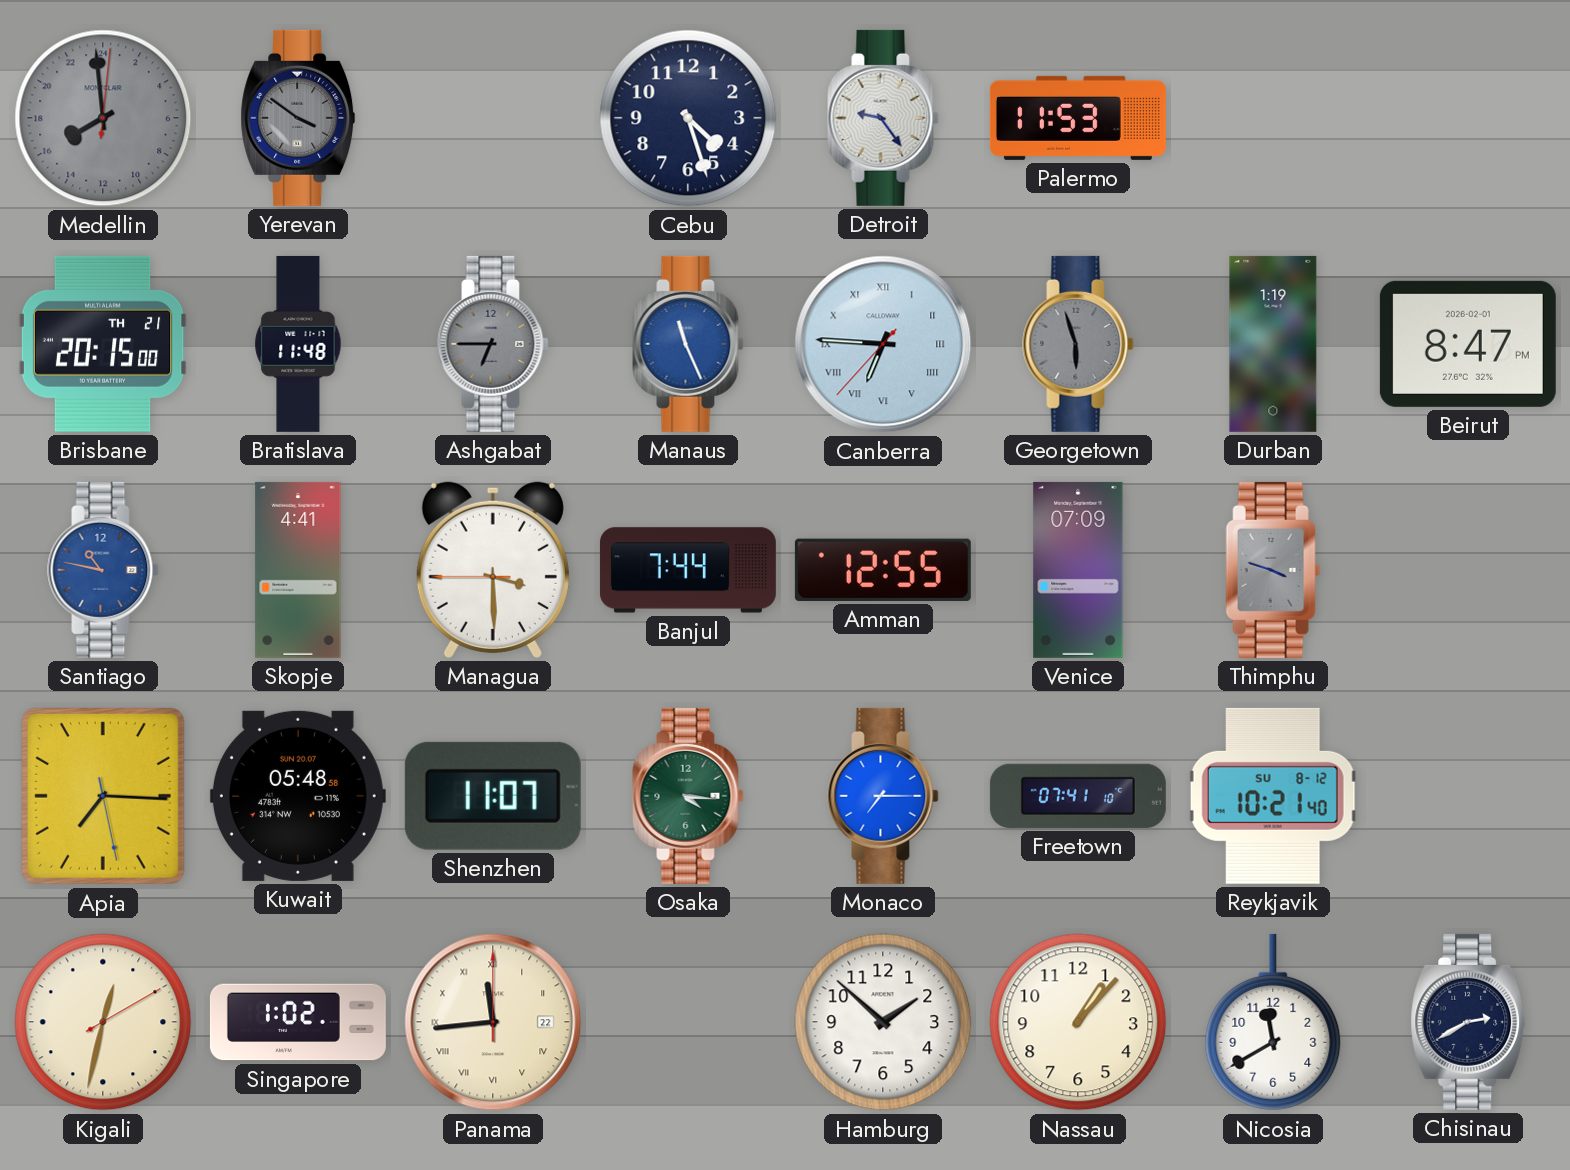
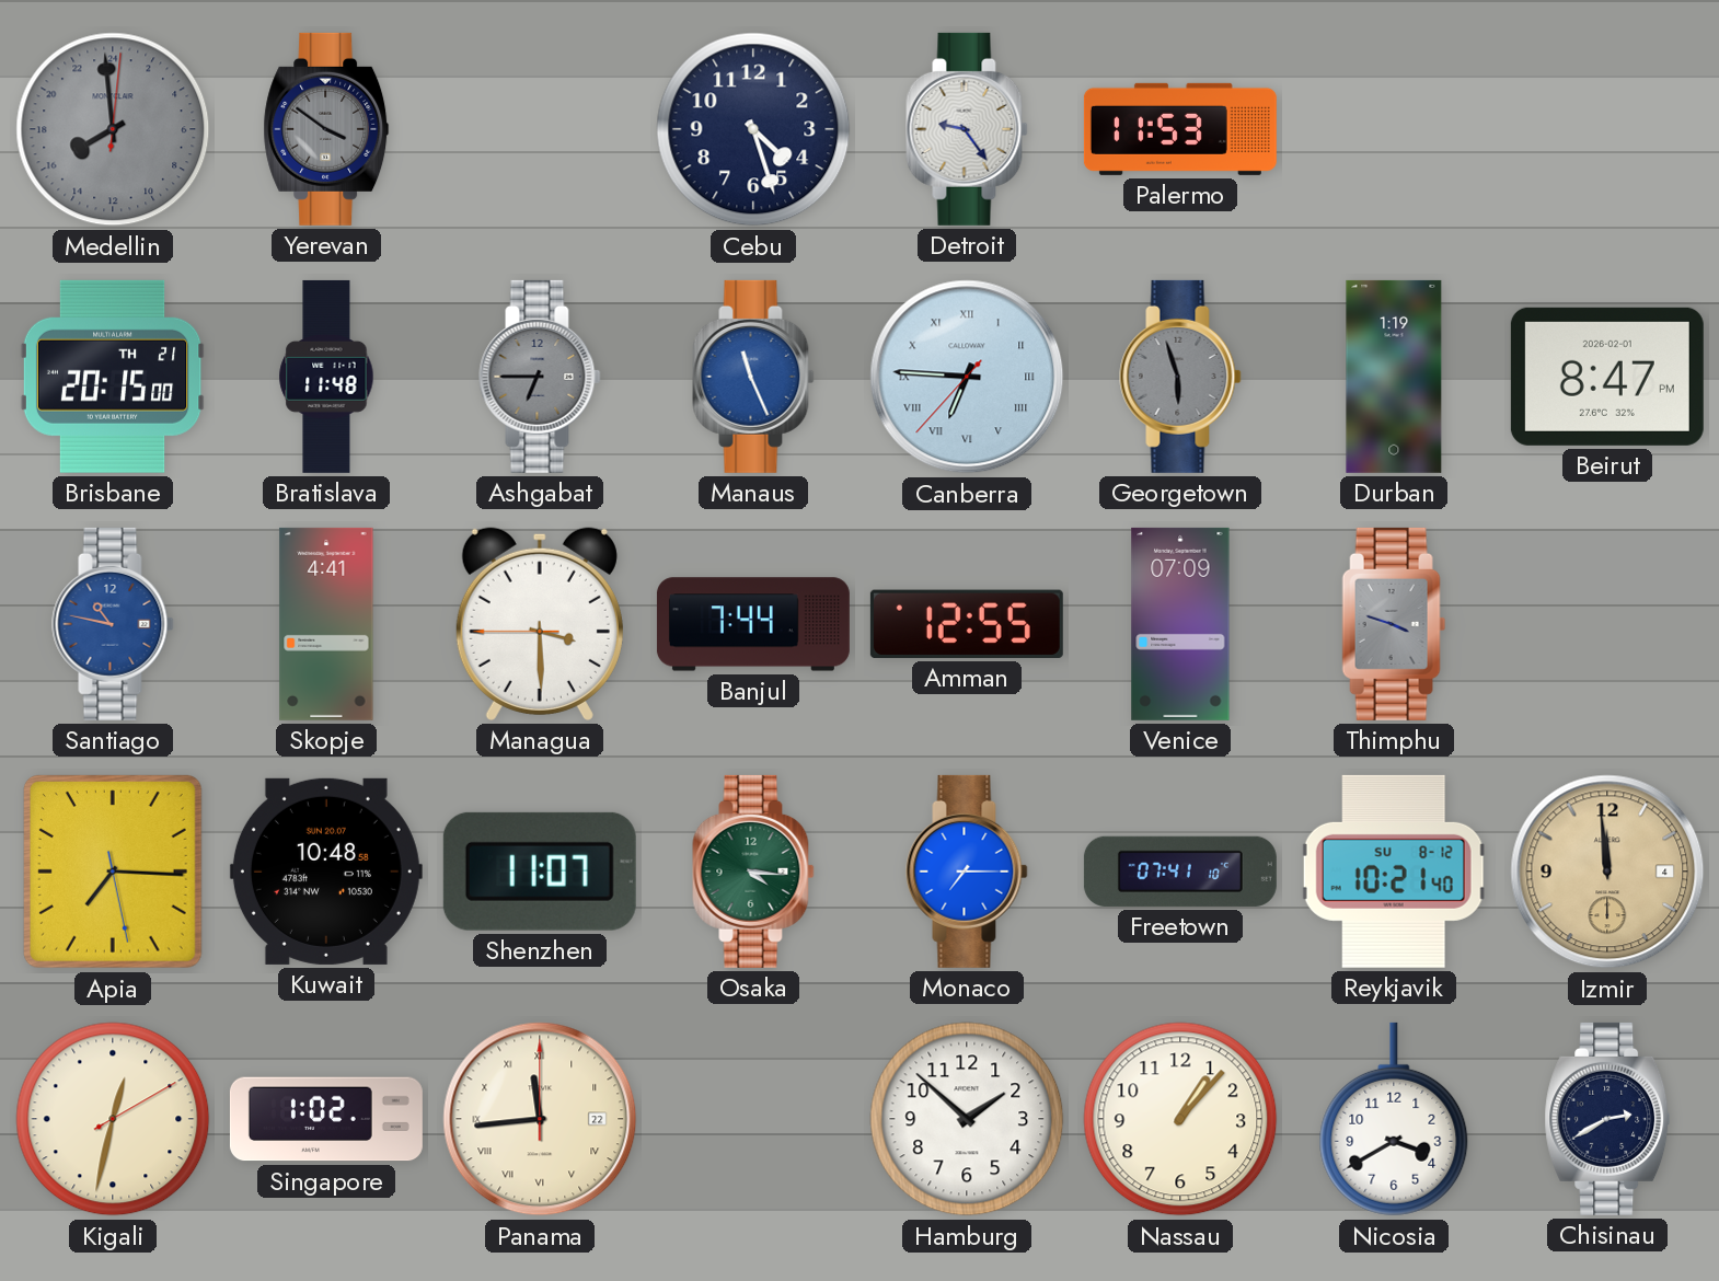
Kuwait: 05:48 -> 10:48 (326, 872)
Izmir: none -> 11:59 (1607, 872)
Nicosia: 11:40 -> 3:40 (1394, 1119)
